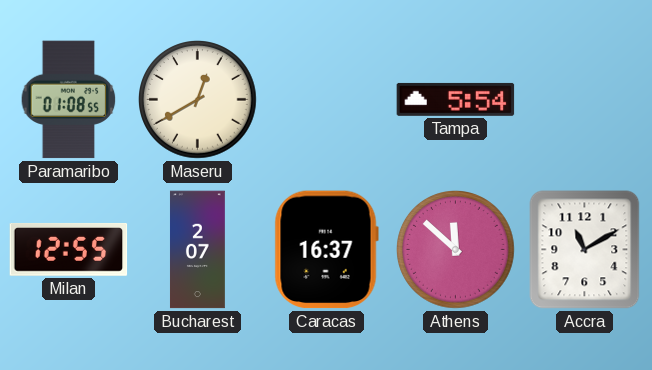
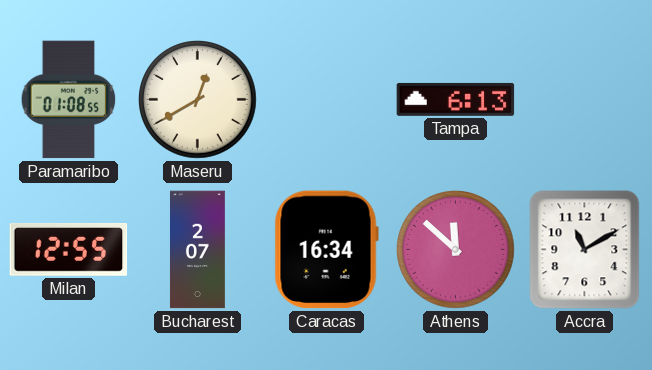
Tampa: 5:54 -> 6:13 (456, 99)
Caracas: 16:37 -> 16:34 (326, 250)
